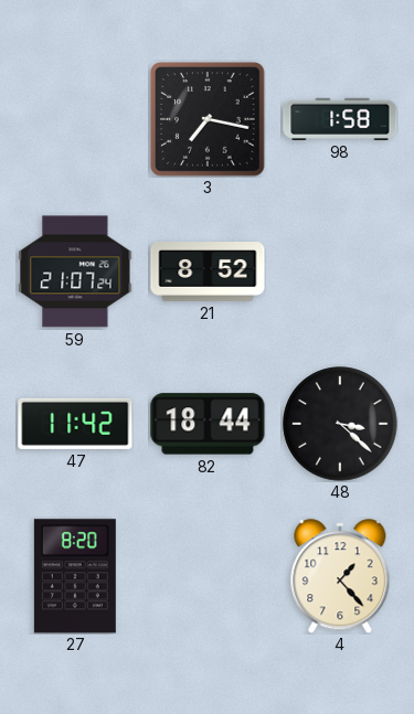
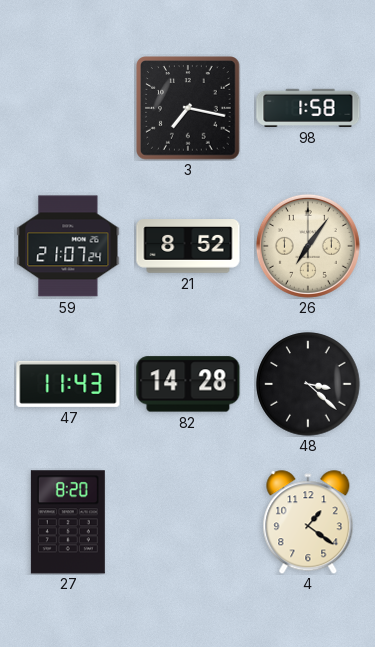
26: none -> 7:06 (308, 246)
47: 11:42 -> 11:43 (68, 384)
82: 18:44 -> 14:28 (188, 384)
4: 1:23 -> 1:21 (308, 522)
